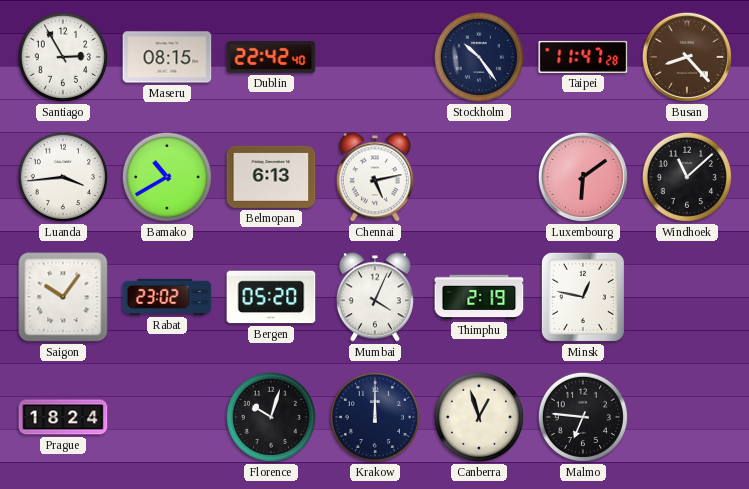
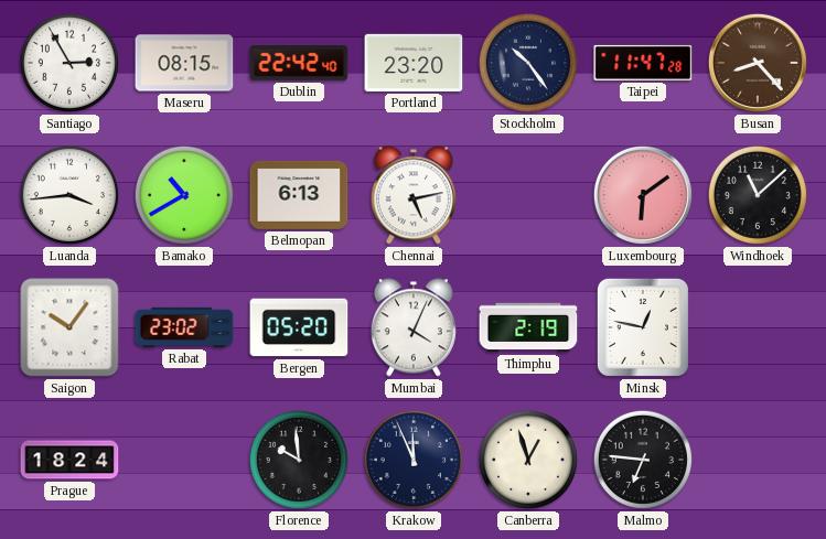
Portland: none -> 23:20 (414, 63)
Florence: 10:03 -> 9:59 (299, 460)
Krakow: 12:00 -> 11:56 (414, 460)
